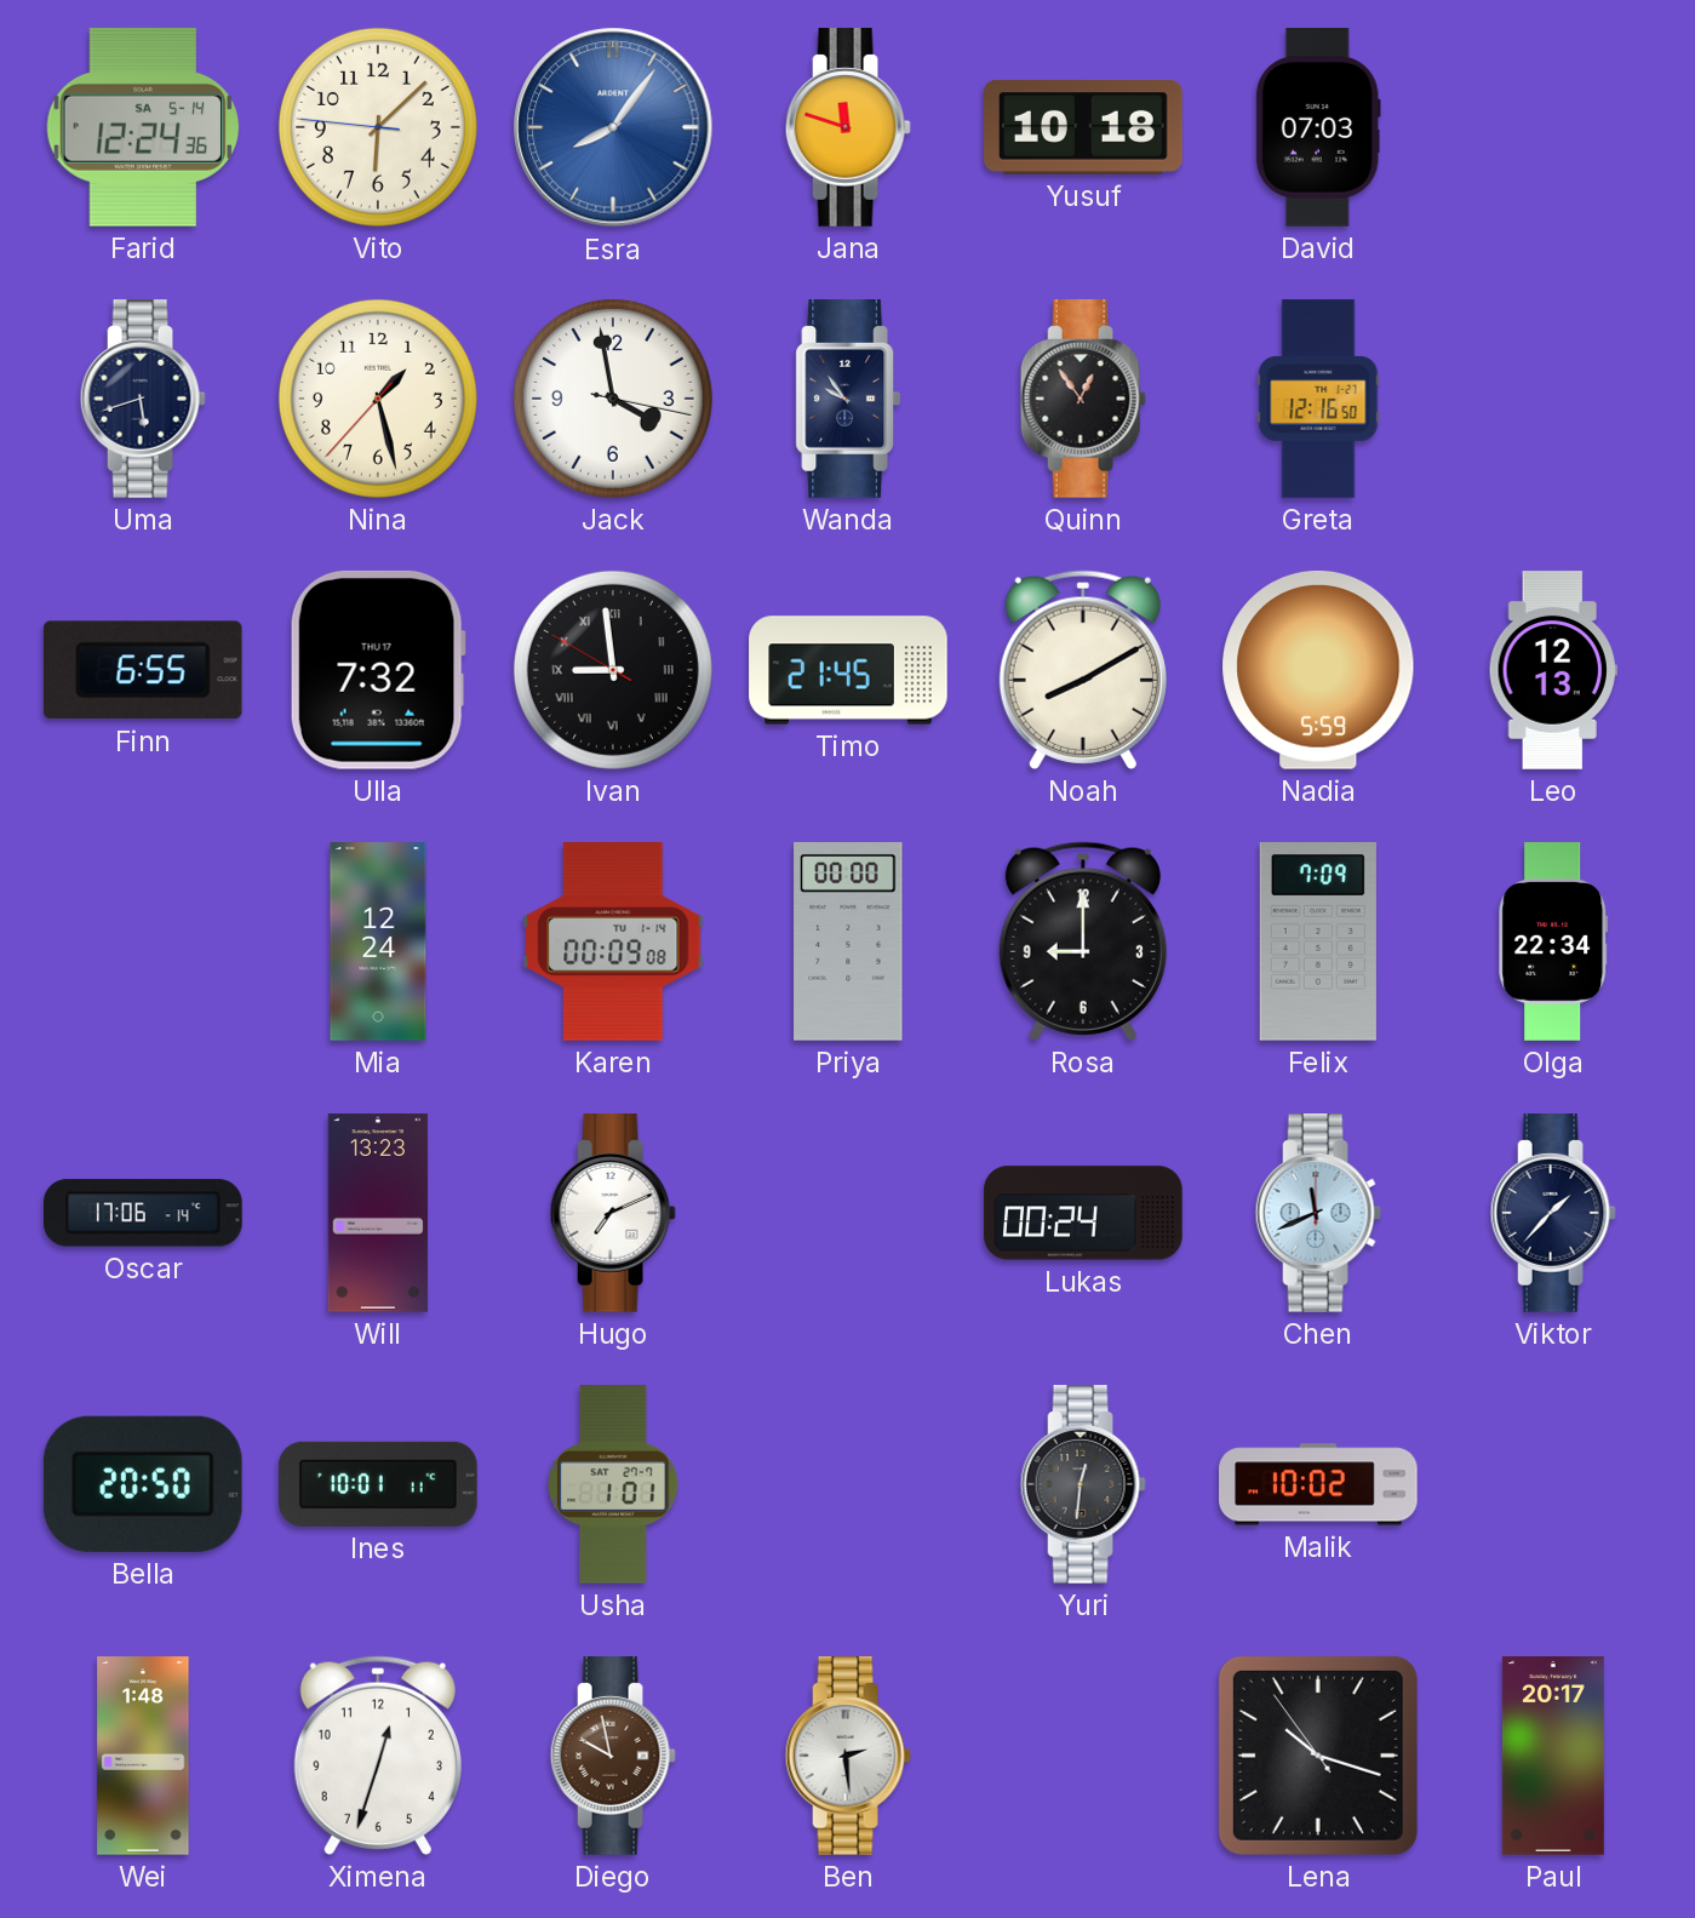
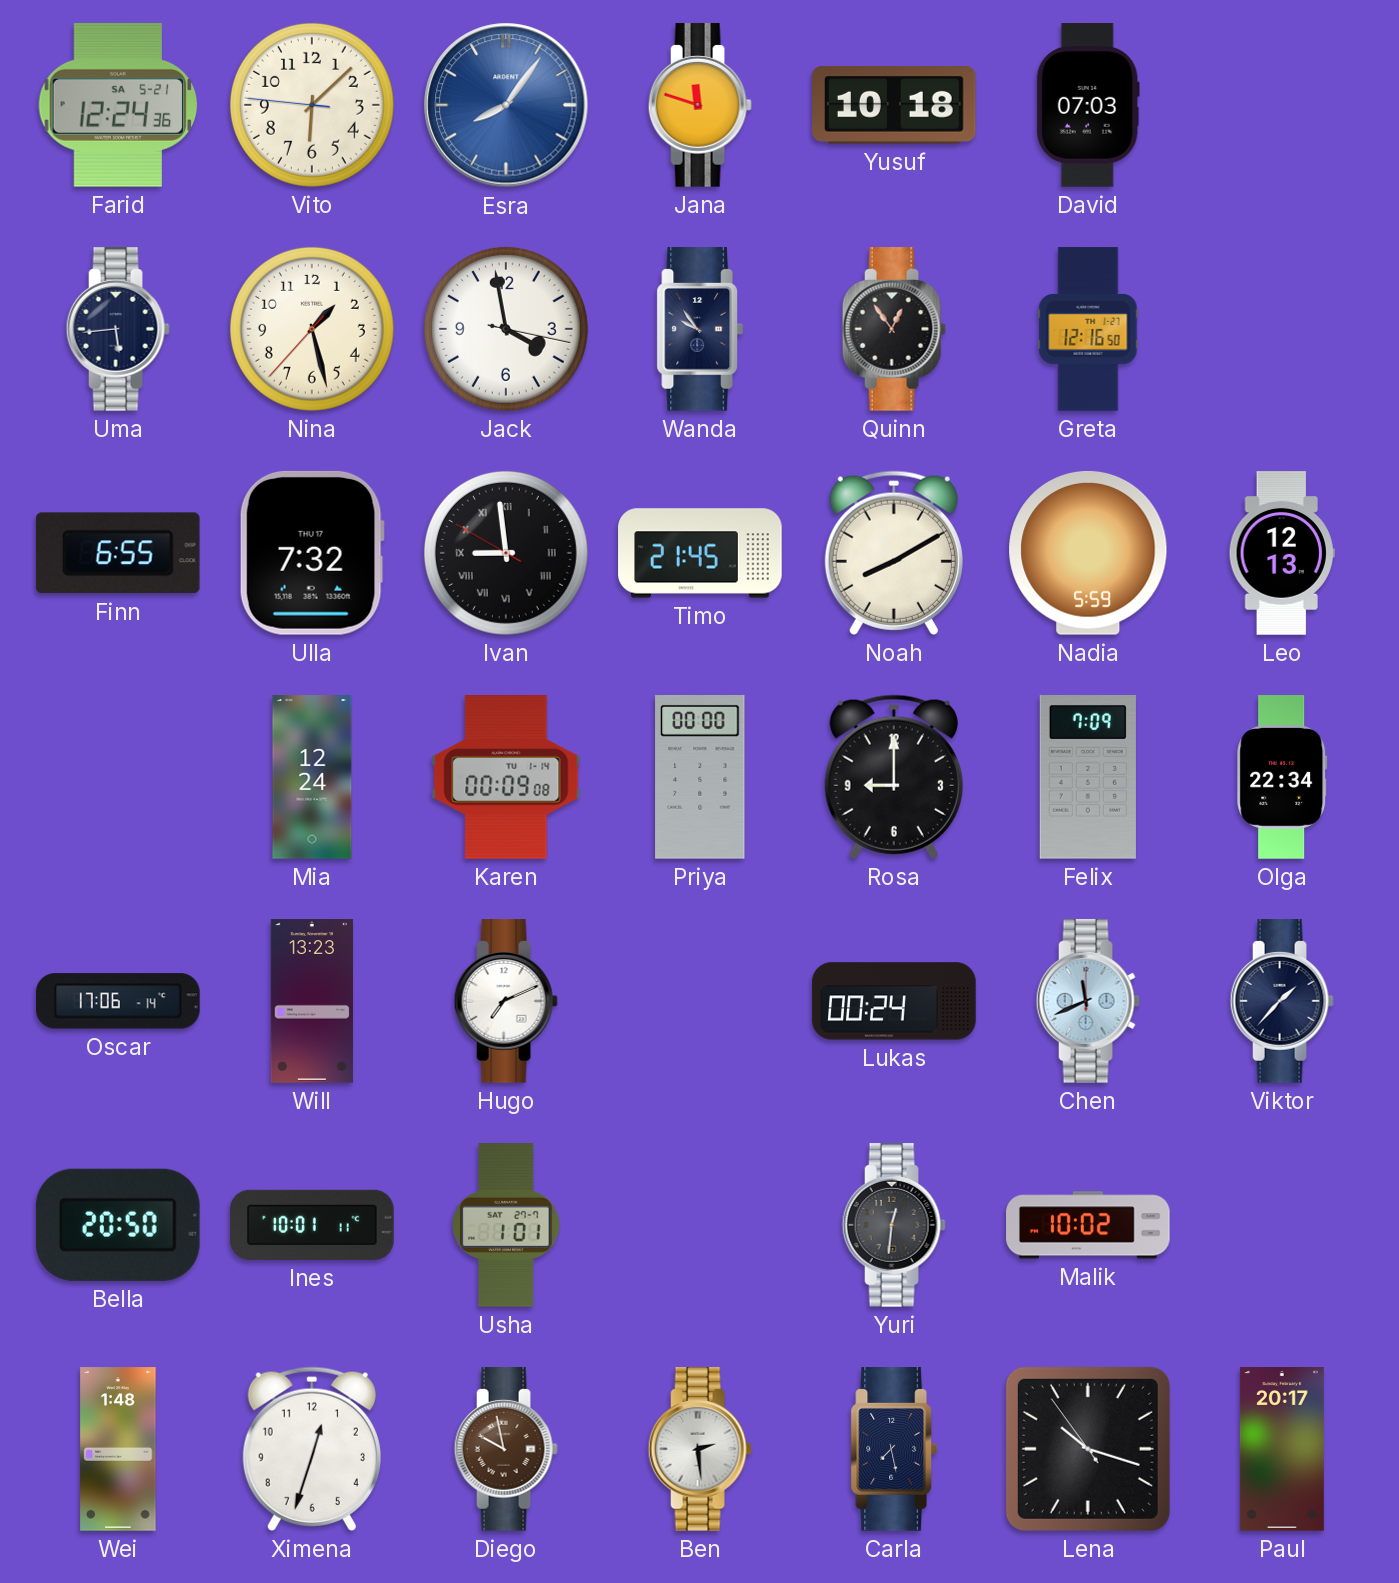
Farid date: SA 5-14 -> SA 5-21 (118, 105)
Uma: 5:42 -> 5:44 (118, 329)
Carla: none -> 7:28 (894, 1449)
